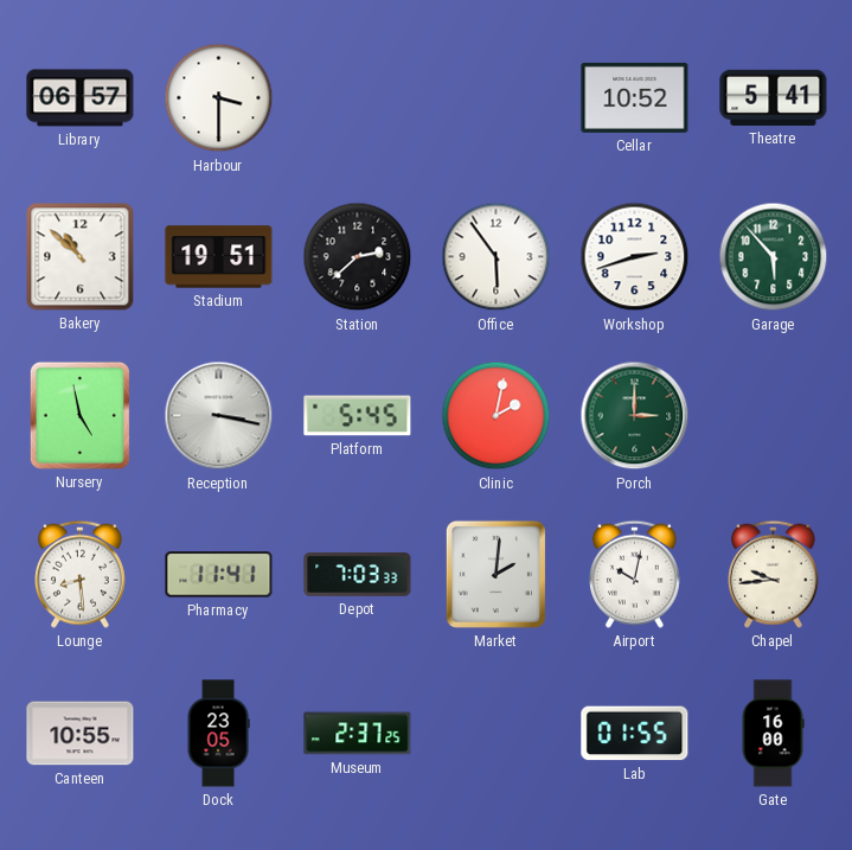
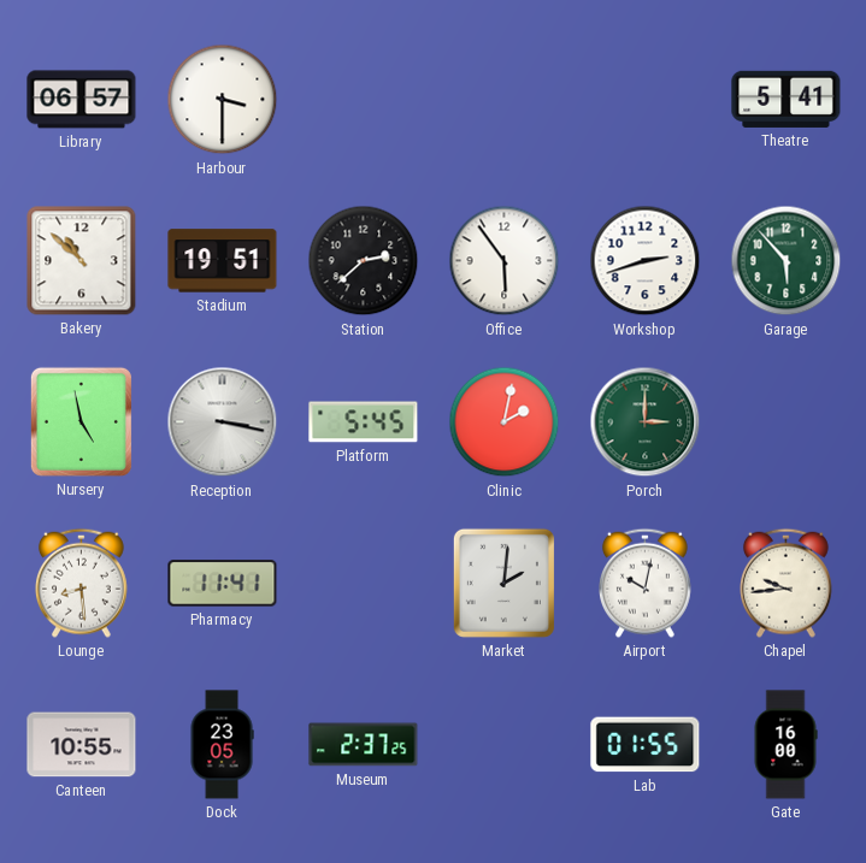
Cellar: 10:52 -> none (635, 97)
Depot: 7:03 -> none (358, 575)
